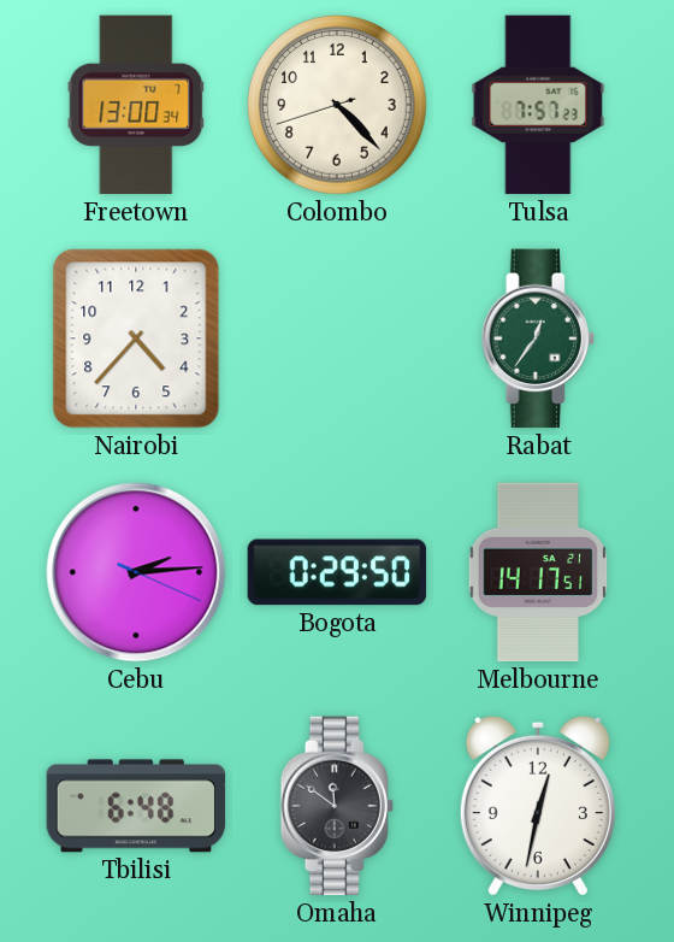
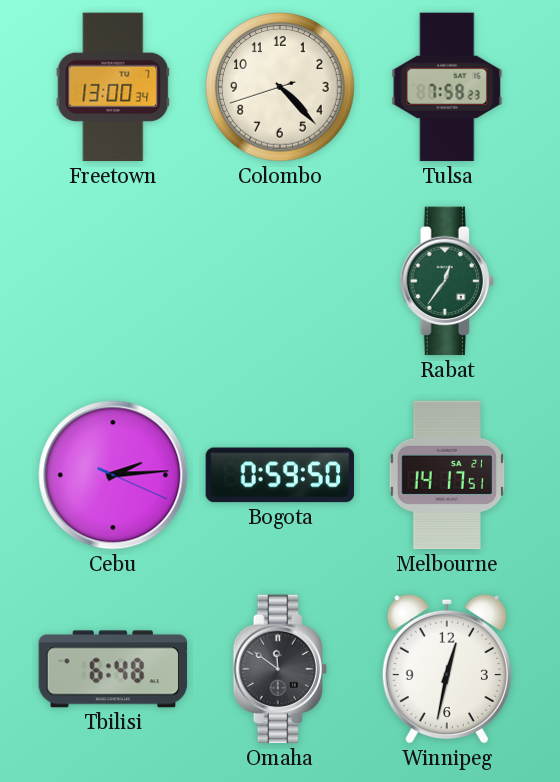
Tulsa: 7:57 -> 7:58 (447, 87)
Nairobi: 4:37 -> none (136, 338)
Bogota: 0:29 -> 0:59 (280, 475)
